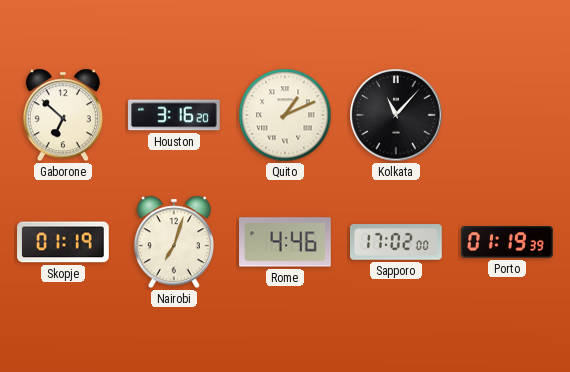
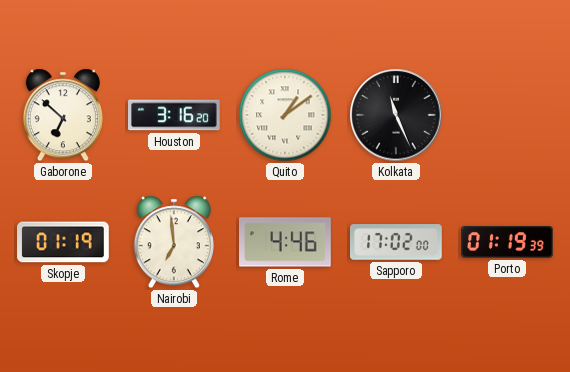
Quito: 1:11 -> 1:09 (285, 115)
Kolkata: 11:07 -> 11:26 (396, 115)
Nairobi: 7:03 -> 6:59 (174, 242)
